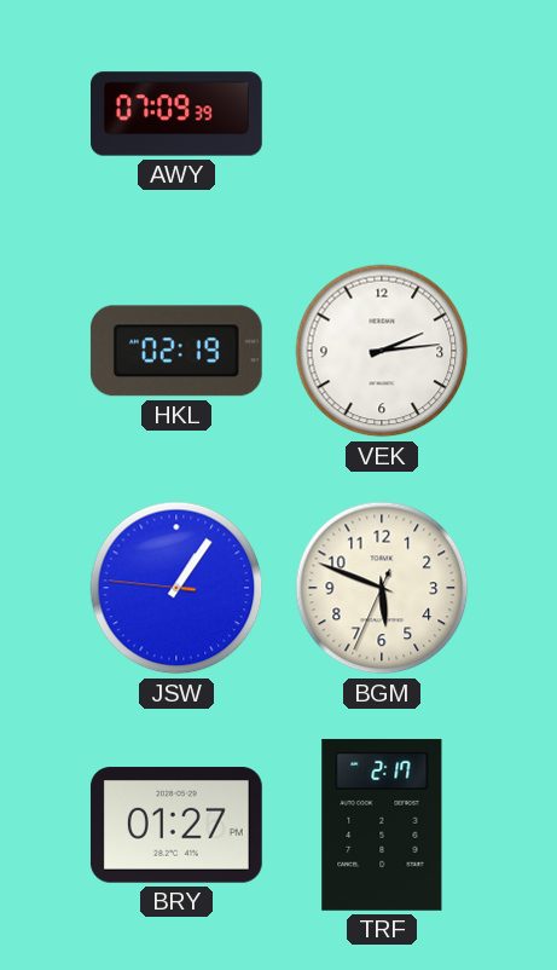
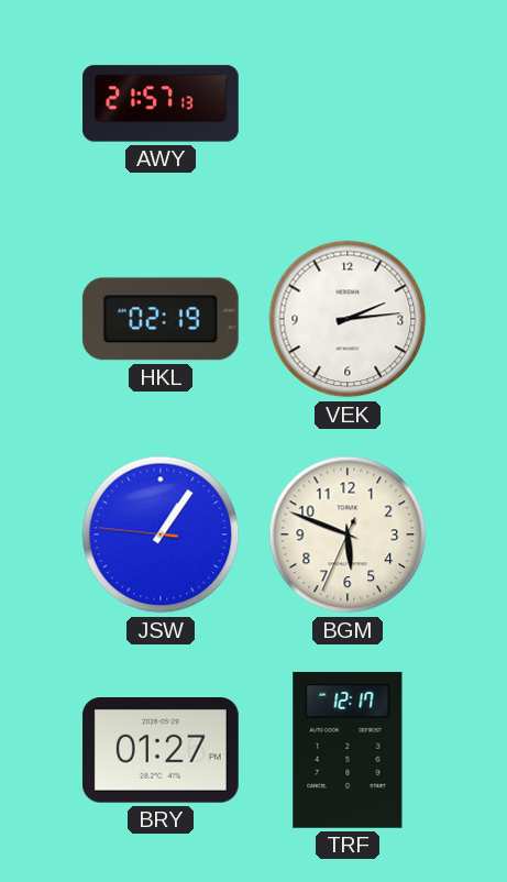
AWY: 07:09 -> 21:57 (162, 103)
TRF: 2:17 -> 12:17 (348, 750)
